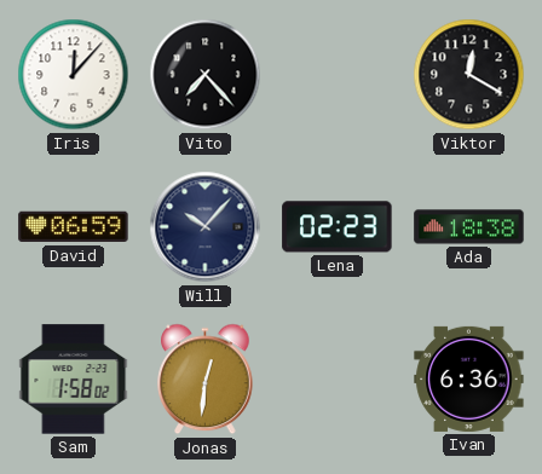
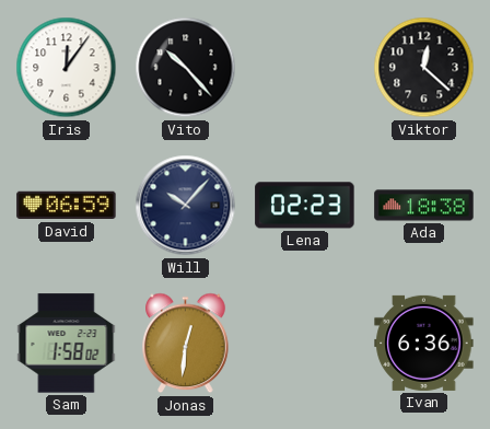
Iris: 12:07 -> 12:06 (67, 68)
Vito: 7:23 -> 10:23 (186, 68)
Viktor: 12:20 -> 12:22 (424, 68)
